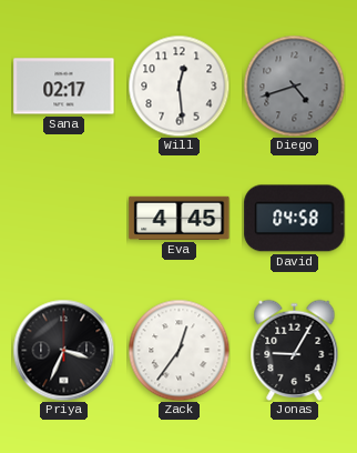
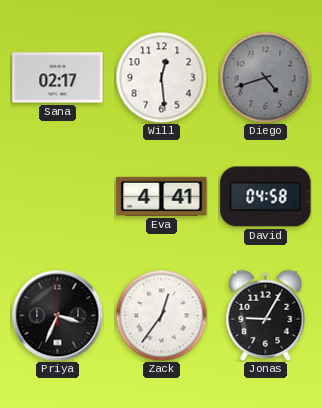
Eva: 4:45 -> 4:41 (162, 196)
